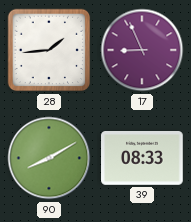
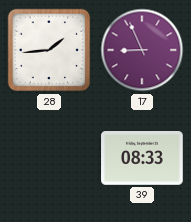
90: 8:10 -> none (49, 158)
